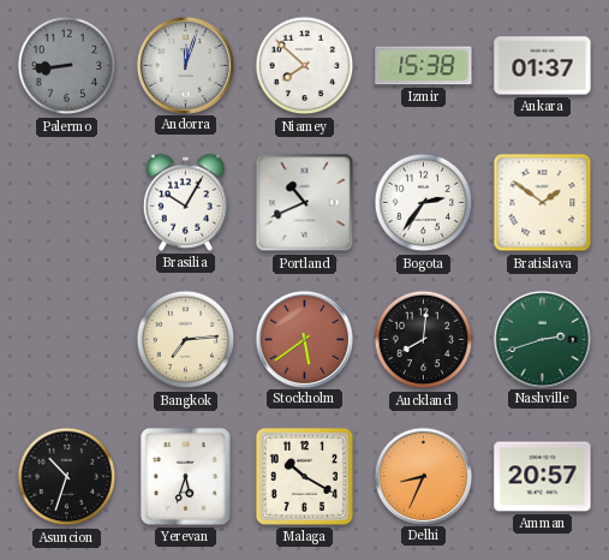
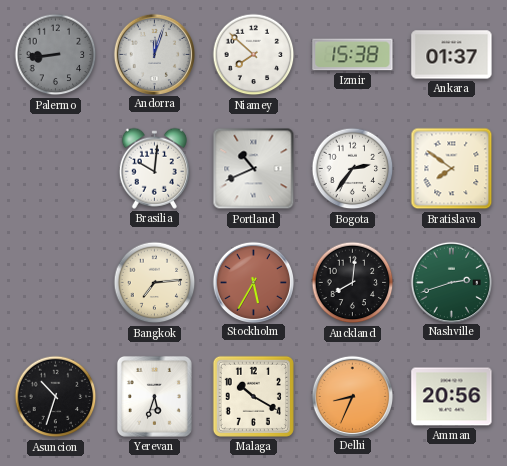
Brasilia: 10:05 -> 10:01 (154, 168)
Bratislava: 1:51 -> 7:51 (452, 169)
Stockholm: 5:39 -> 5:35 (253, 282)
Amman: 20:57 -> 20:56 (452, 397)
